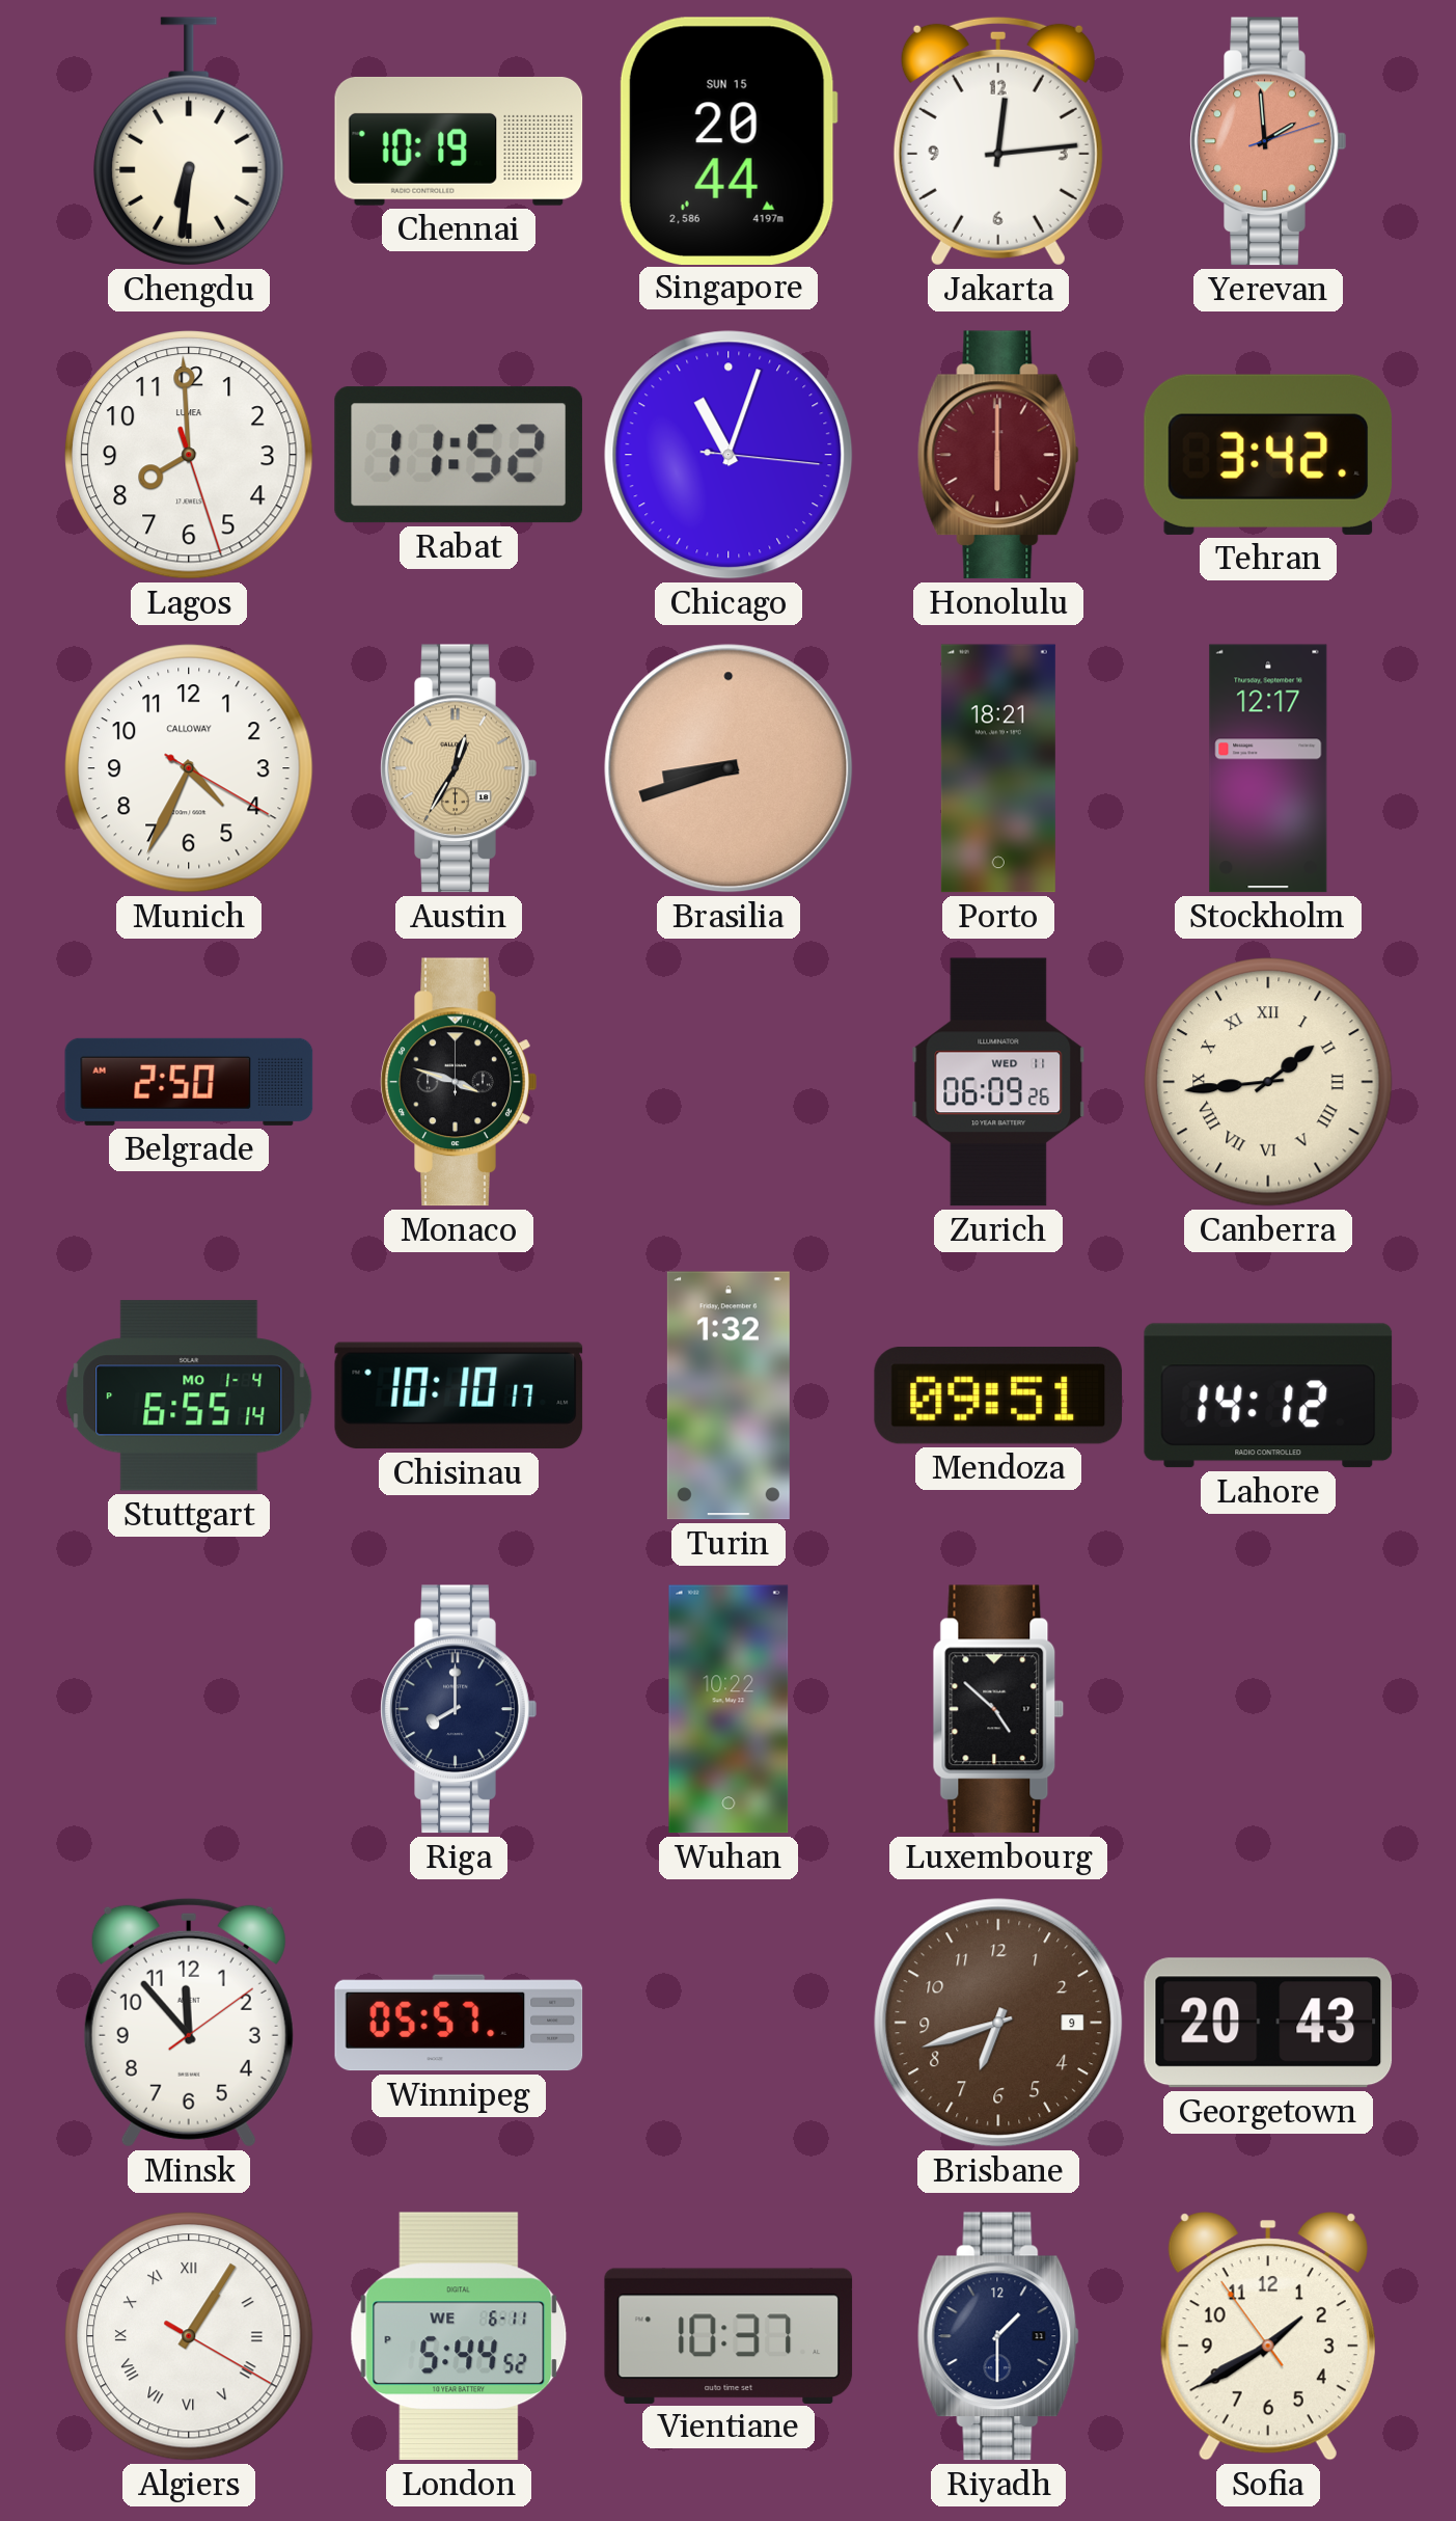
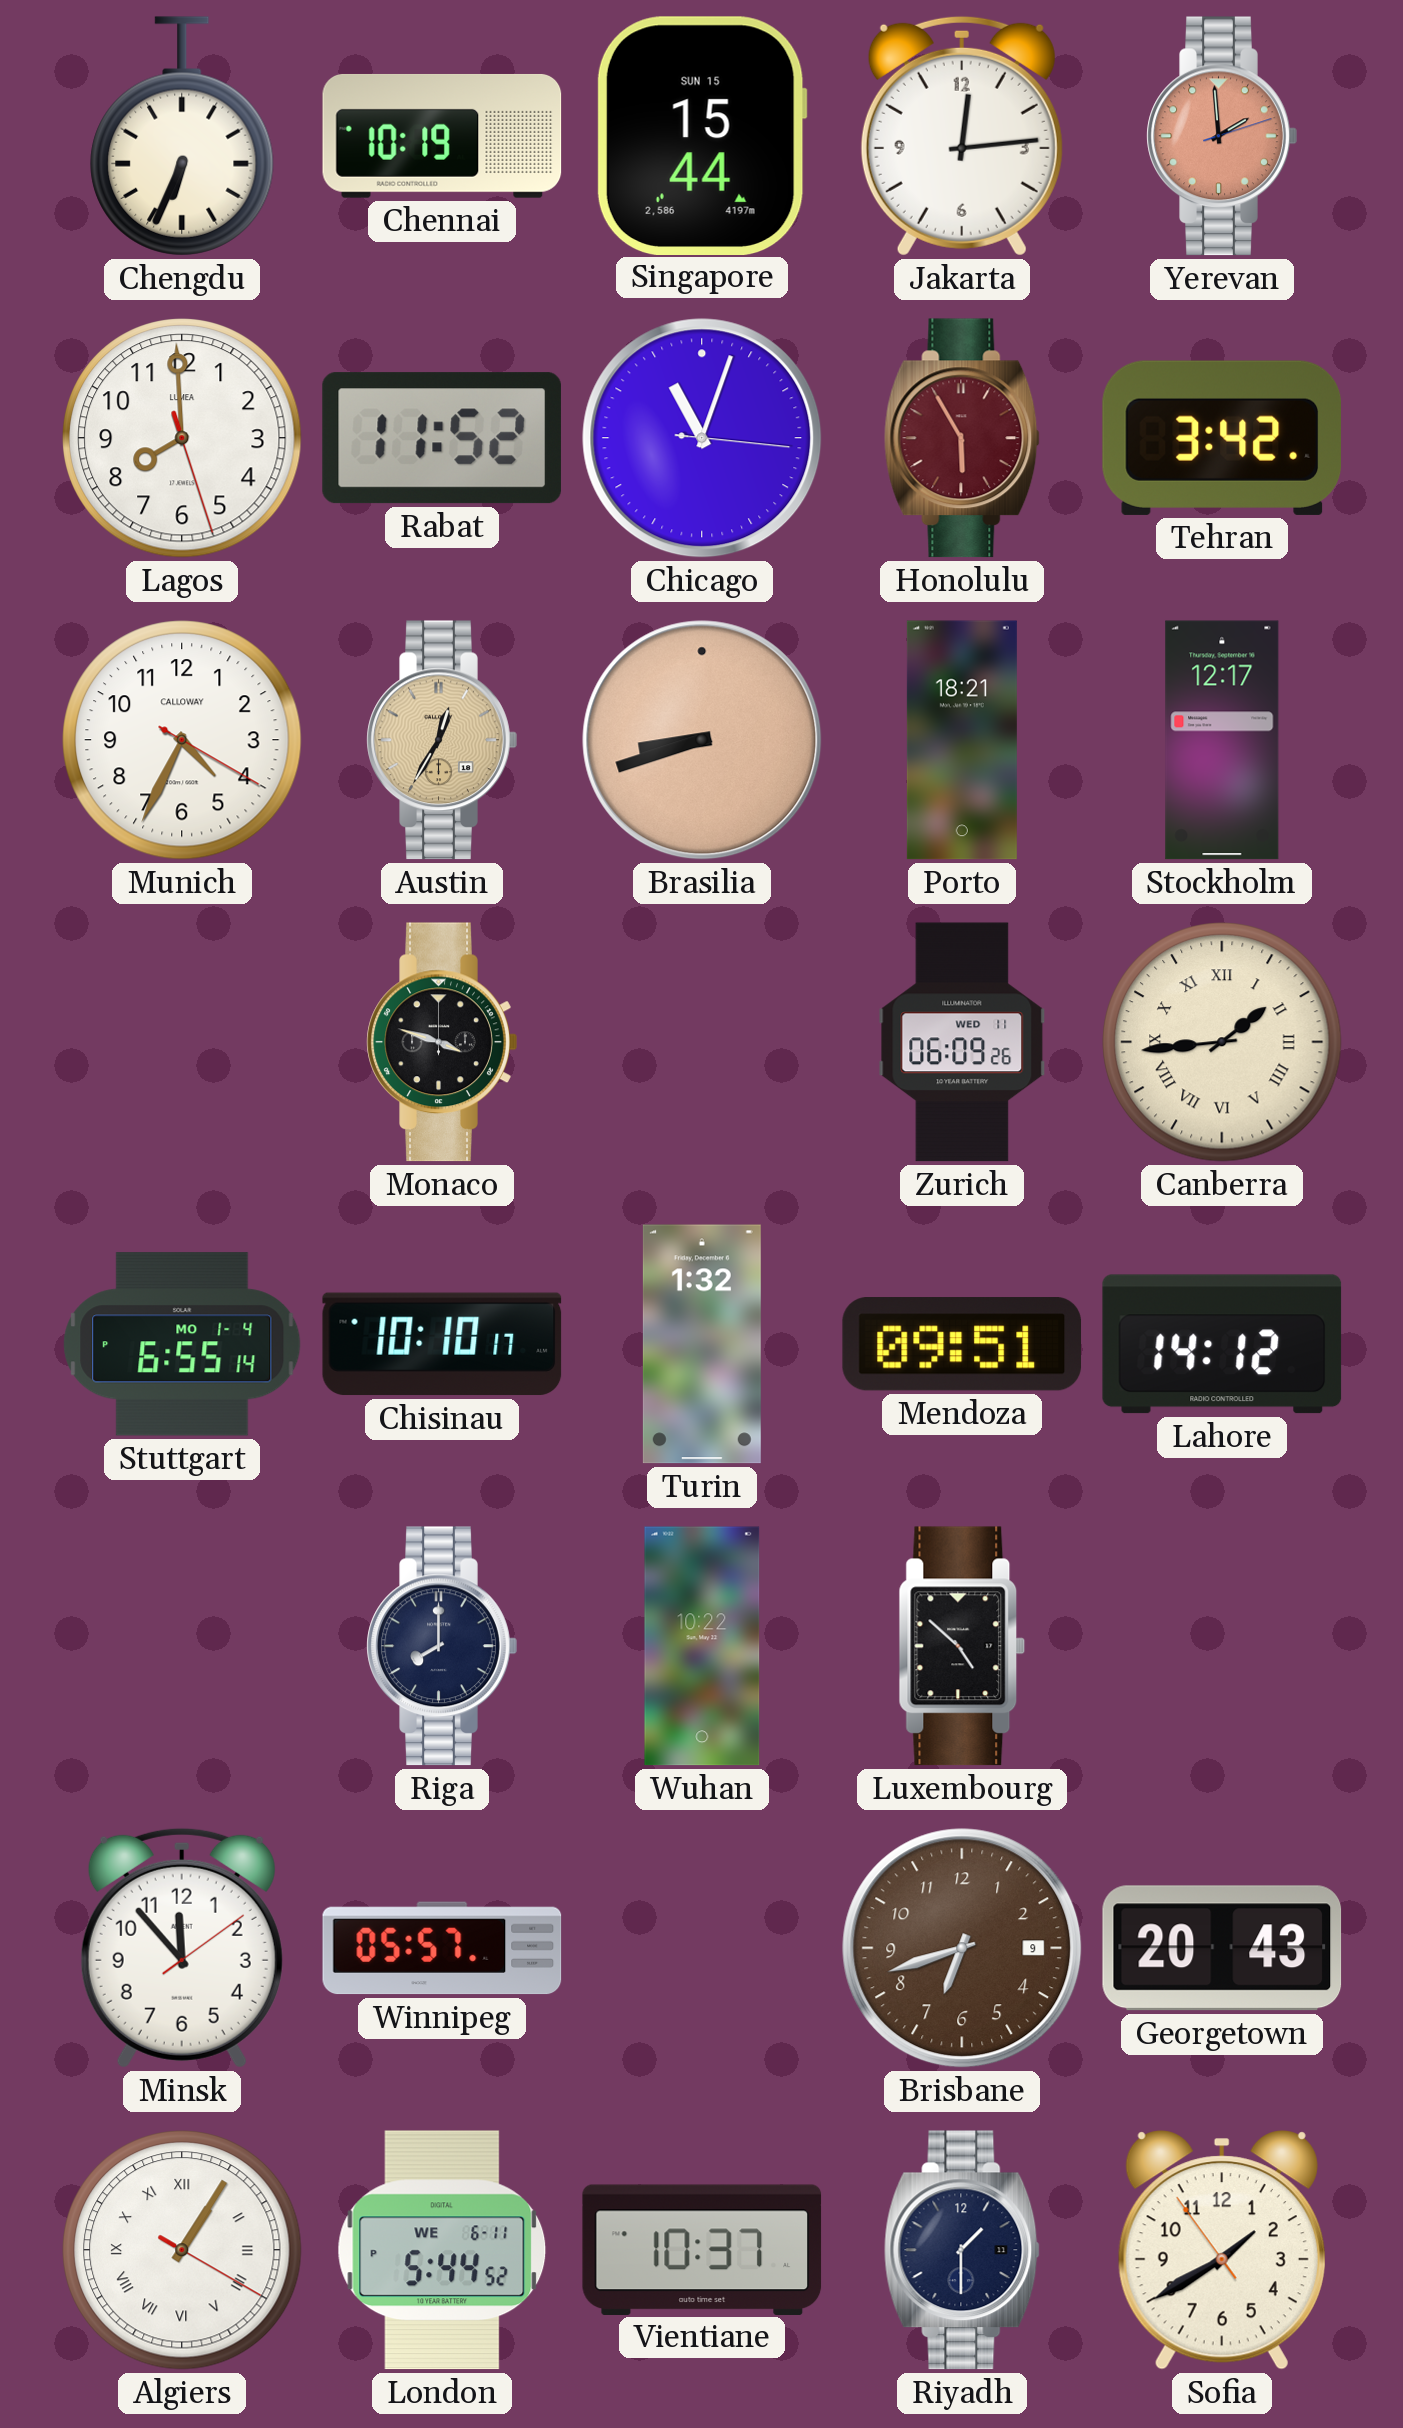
Chengdu: 6:31 -> 6:34 (182, 136)
Singapore: 20:44 -> 15:44 (702, 135)
Honolulu: 6:00 -> 5:55 (962, 438)
Belgrade: 2:50 -> none (189, 1082)
